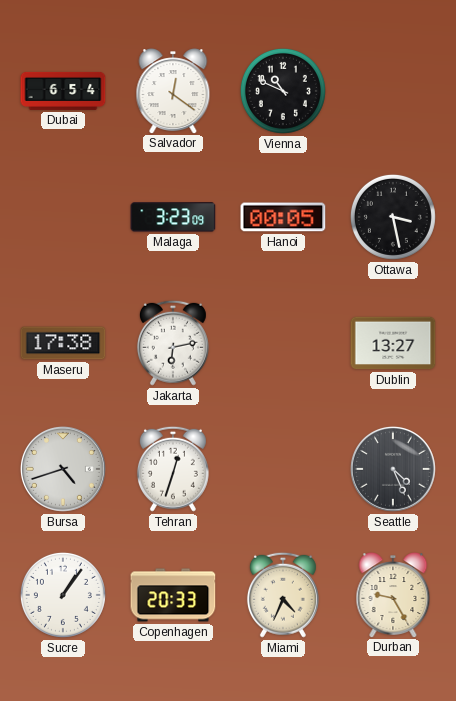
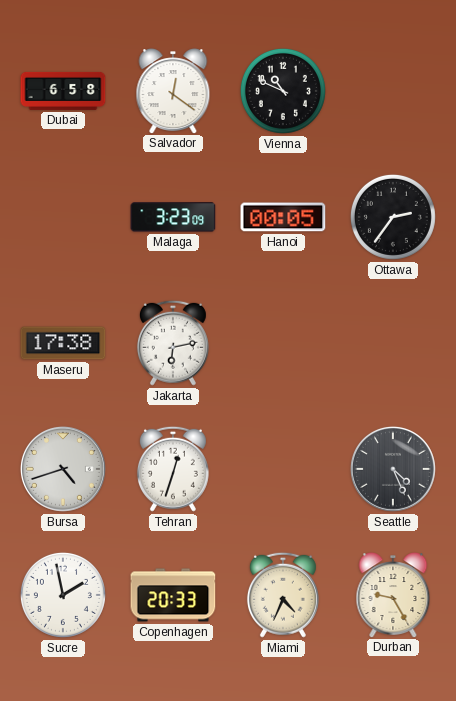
Dubai: 6:54 -> 6:58 (63, 91)
Ottawa: 3:28 -> 2:36 (393, 217)
Dublin: 13:27 -> none (393, 343)
Sucre: 1:06 -> 1:58 (63, 595)
